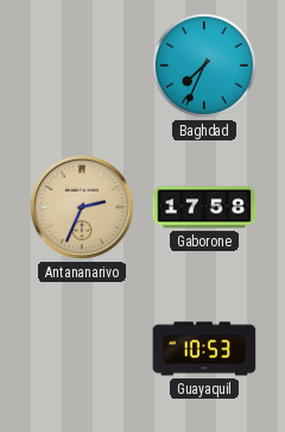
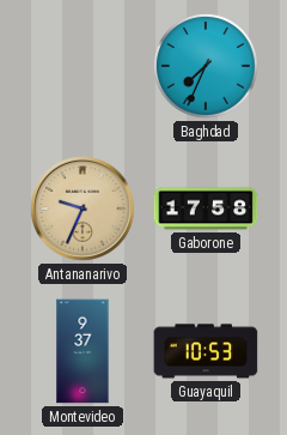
Antananarivo: 2:34 -> 9:34 (84, 210)
Montevideo: none -> 9:37 (83, 351)
